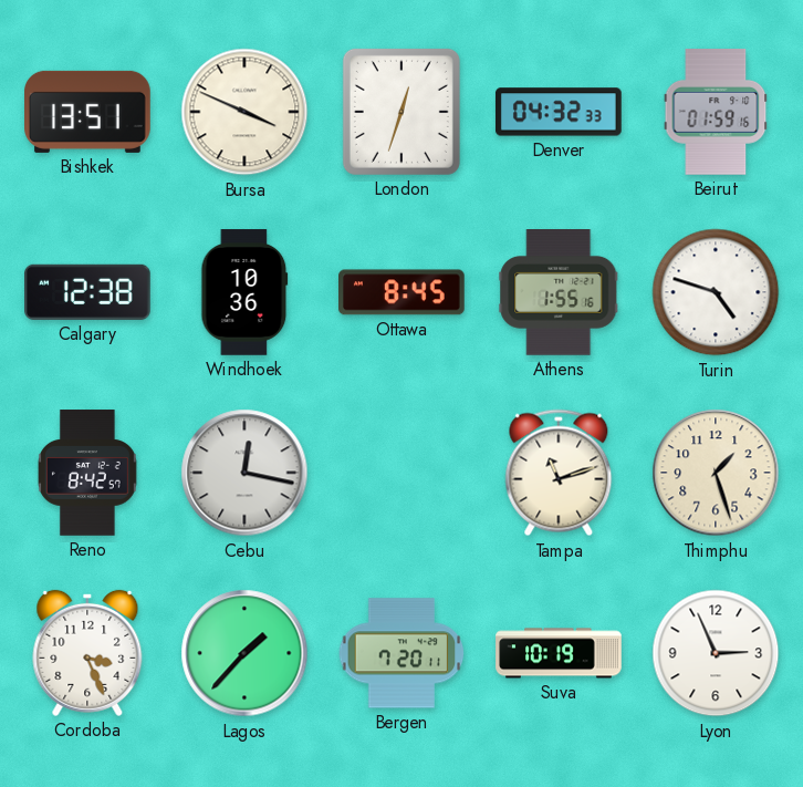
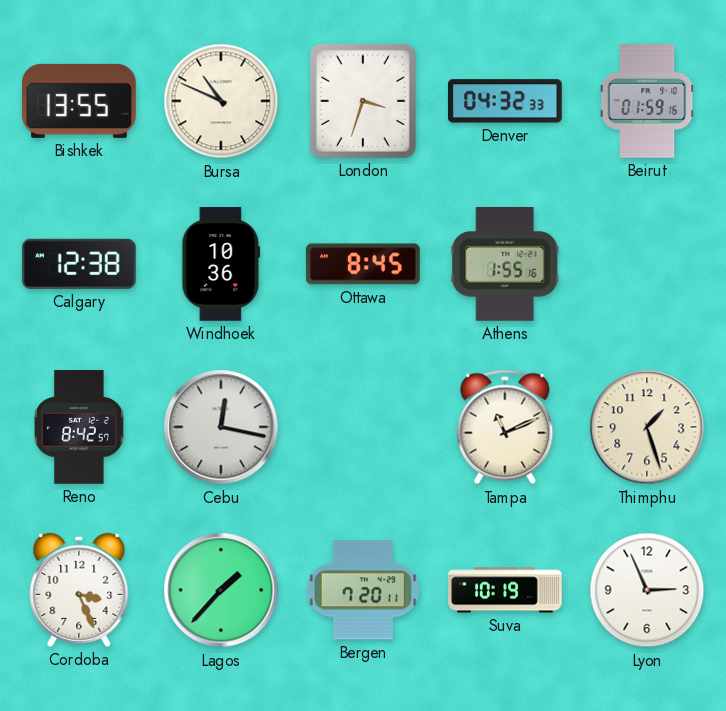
Bishkek: 13:51 -> 13:55 (80, 101)
Bursa: 3:49 -> 10:49 (221, 101)
London: 12:33 -> 3:33 (363, 101)
Turin: 4:48 -> none (716, 292)
Tampa: 11:12 -> 11:11 (505, 427)
